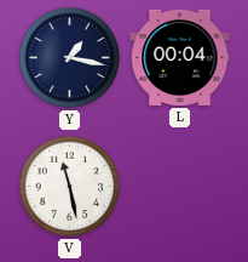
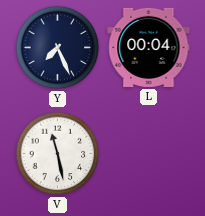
Y: 1:17 -> 7:26 (58, 48)
